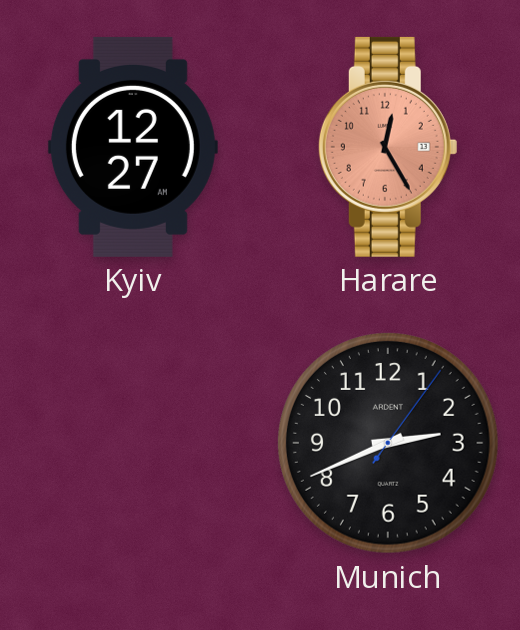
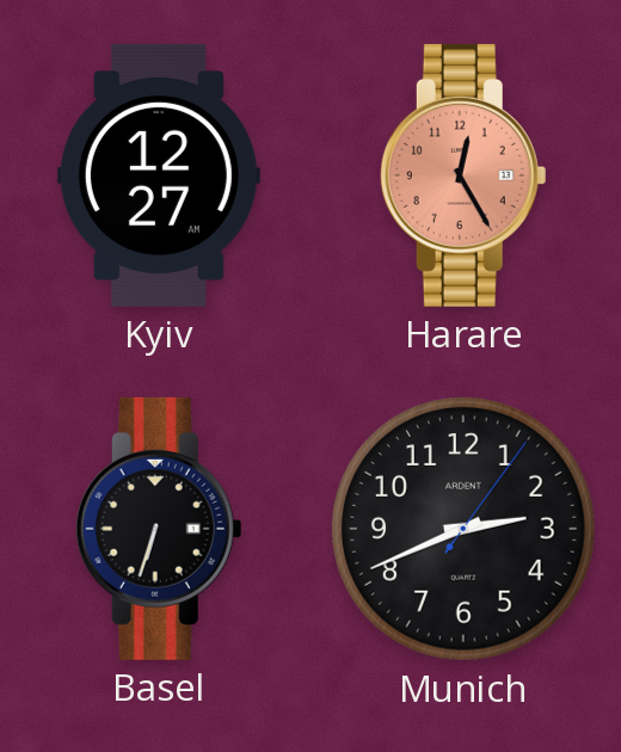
Basel: none -> 6:33 (159, 529)
